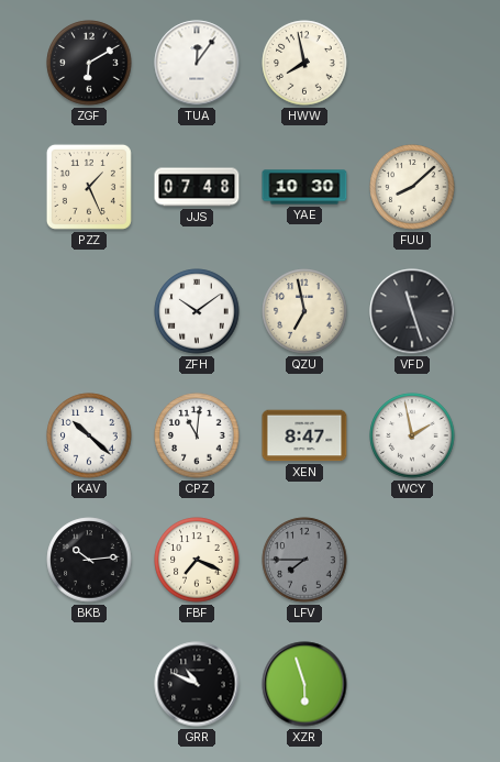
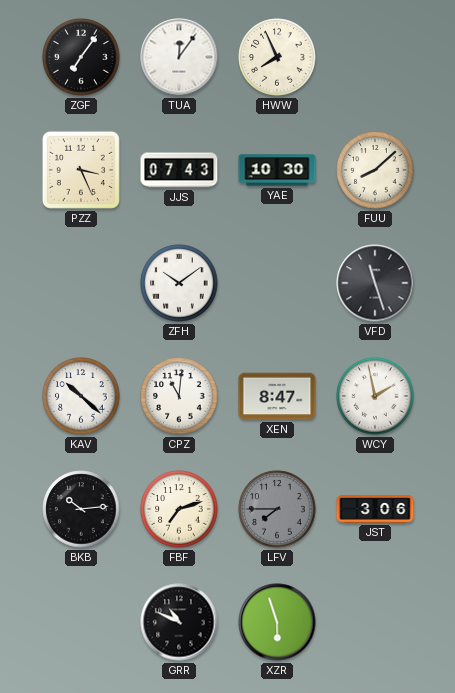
ZGF: 6:10 -> 7:06 (81, 57)
HWW: 7:58 -> 7:56 (277, 57)
PZZ: 1:26 -> 3:26 (81, 170)
JJS: 07:48 -> 07:43 (179, 170)
QZU: 6:58 -> none (304, 311)
FBF: 7:19 -> 7:12 (179, 509)
JST: none -> 3:06 (375, 509)
